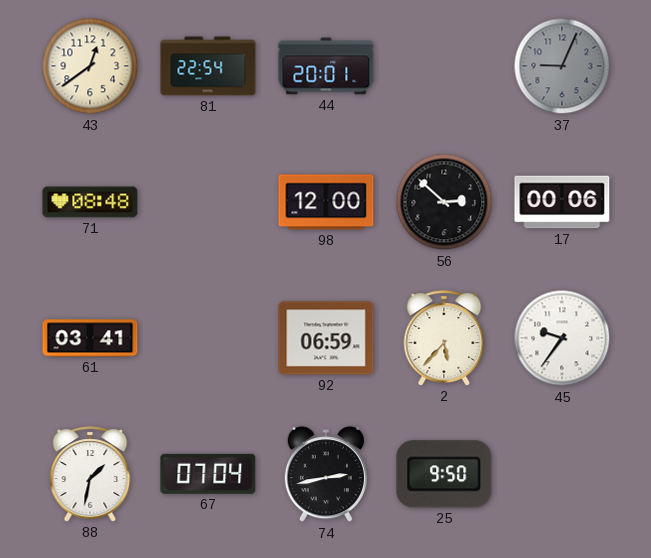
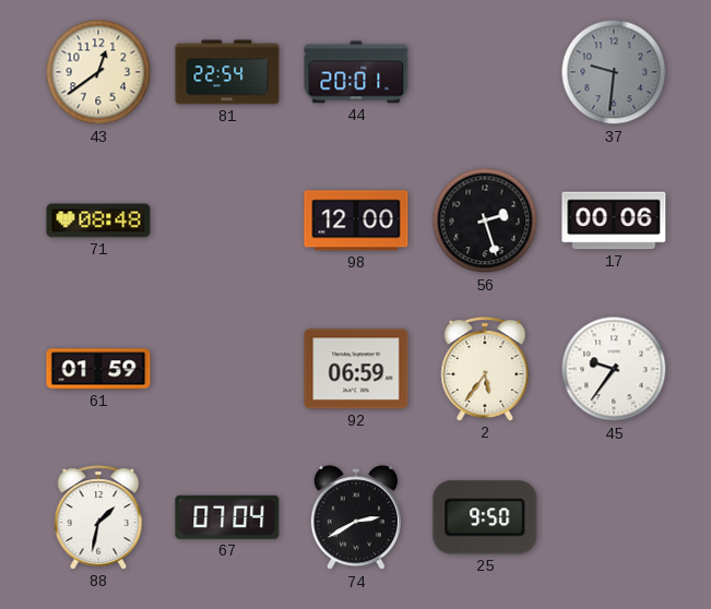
37: 9:04 -> 9:31 (614, 72)
56: 2:52 -> 2:27 (485, 220)
61: 03:41 -> 01:59 (98, 369)
2: 5:37 -> 5:36 (485, 369)
74: 2:43 -> 2:40 (356, 518)
